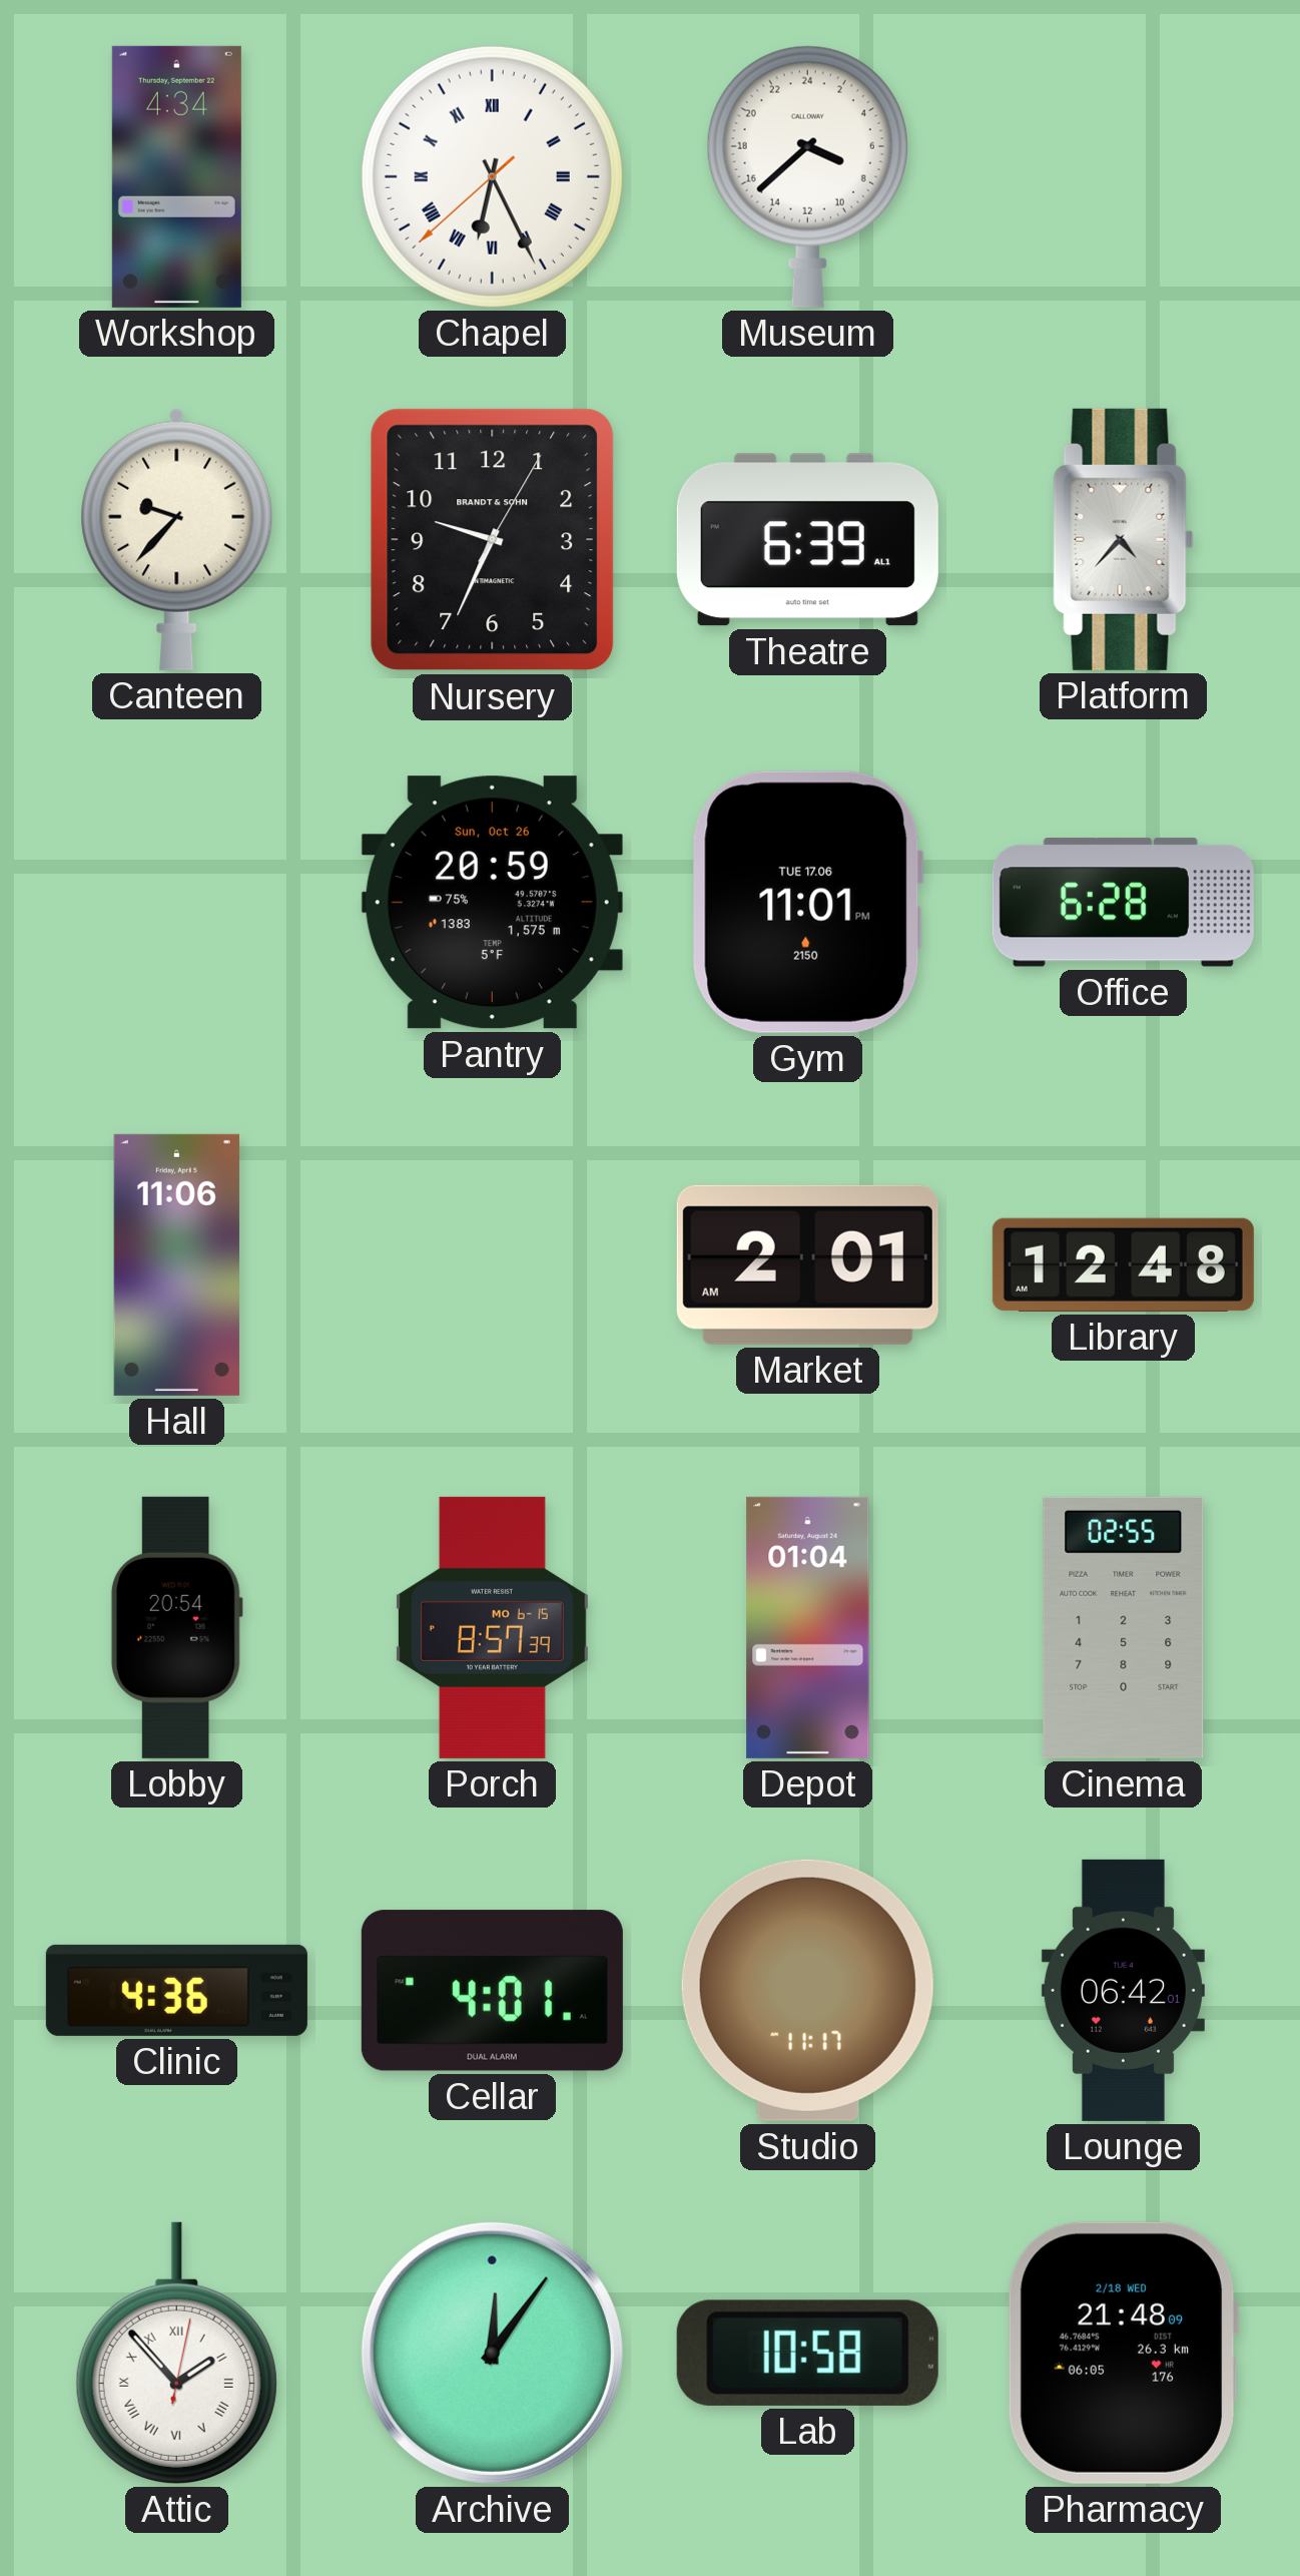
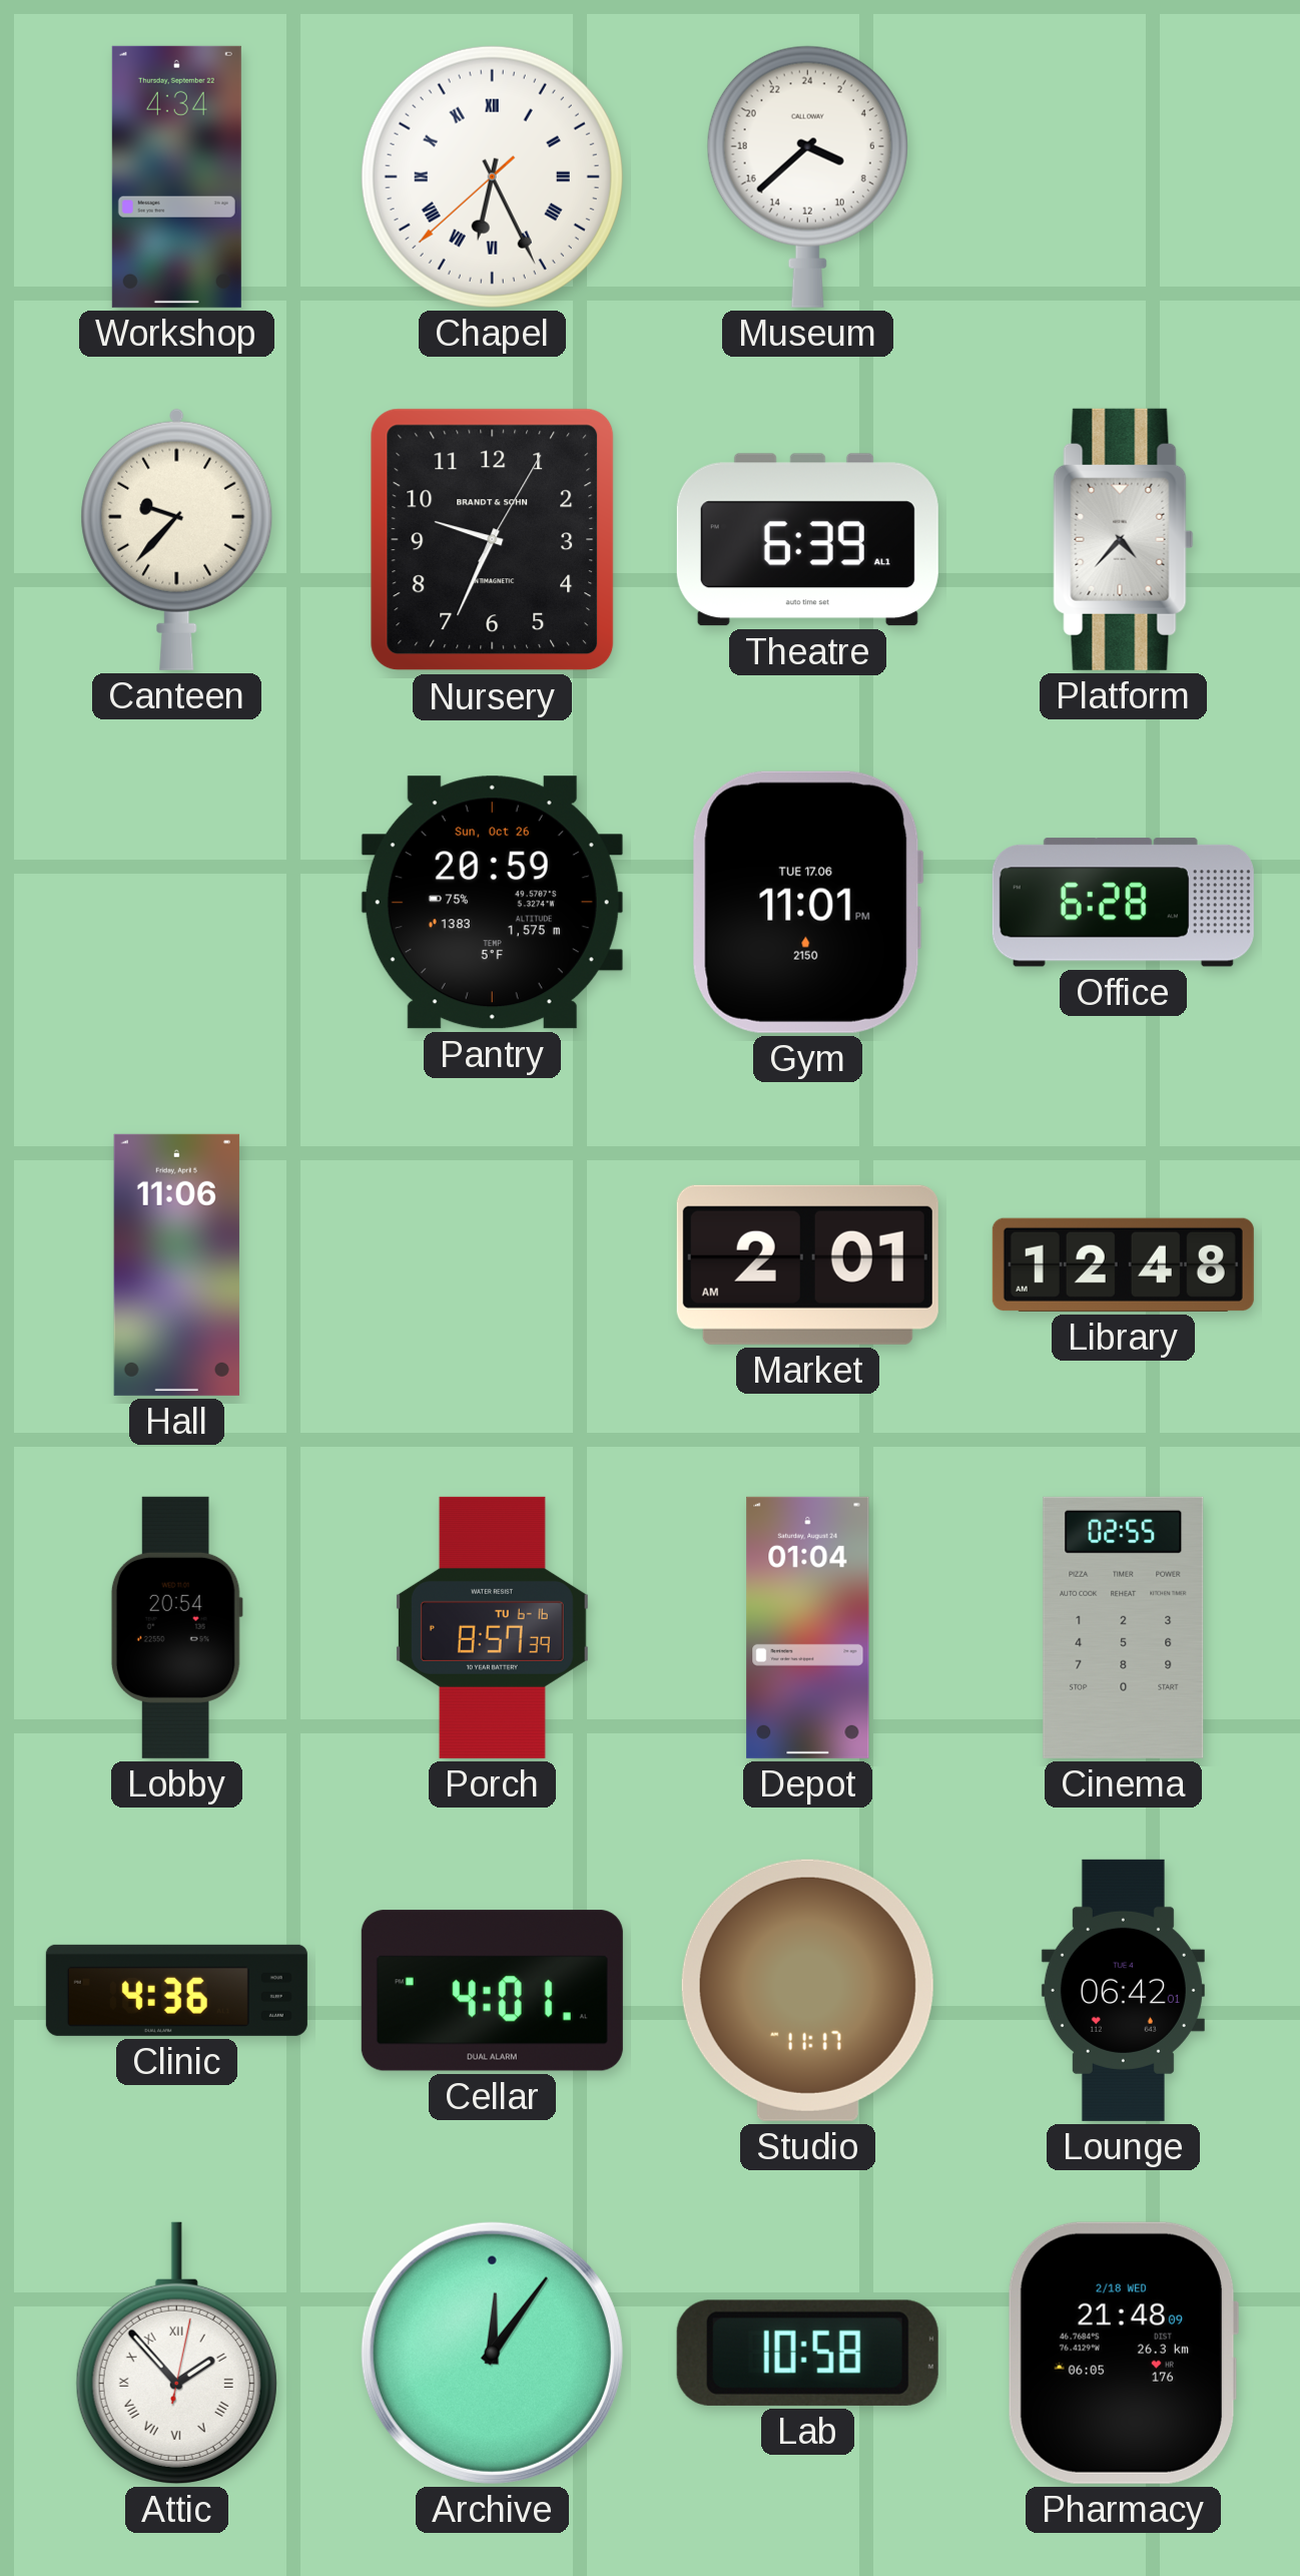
Porch date: MO 6-15 -> TU 6-16 (492, 1627)
